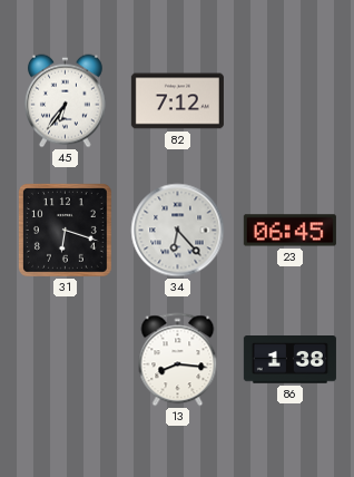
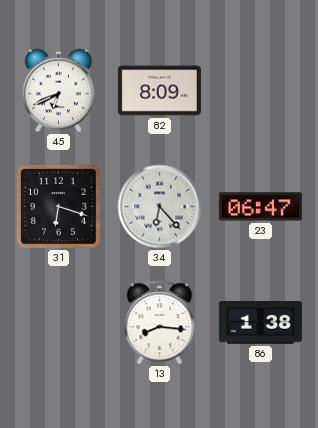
45: 6:36 -> 6:41 (58, 91)
82: 7:12 -> 8:09 (159, 91)
23: 06:45 -> 06:47 (260, 207)
